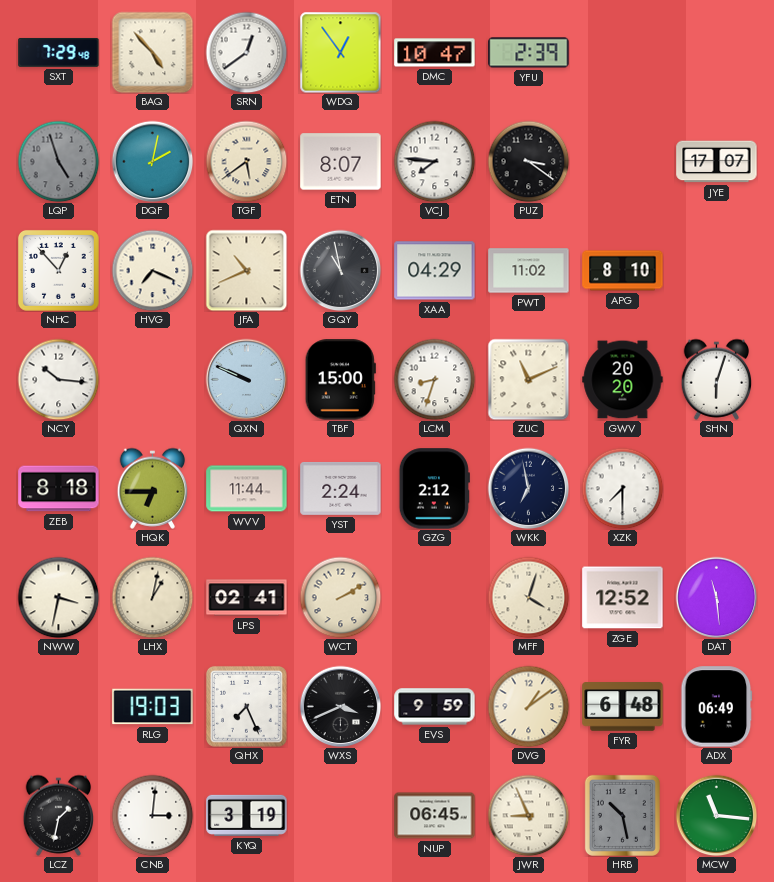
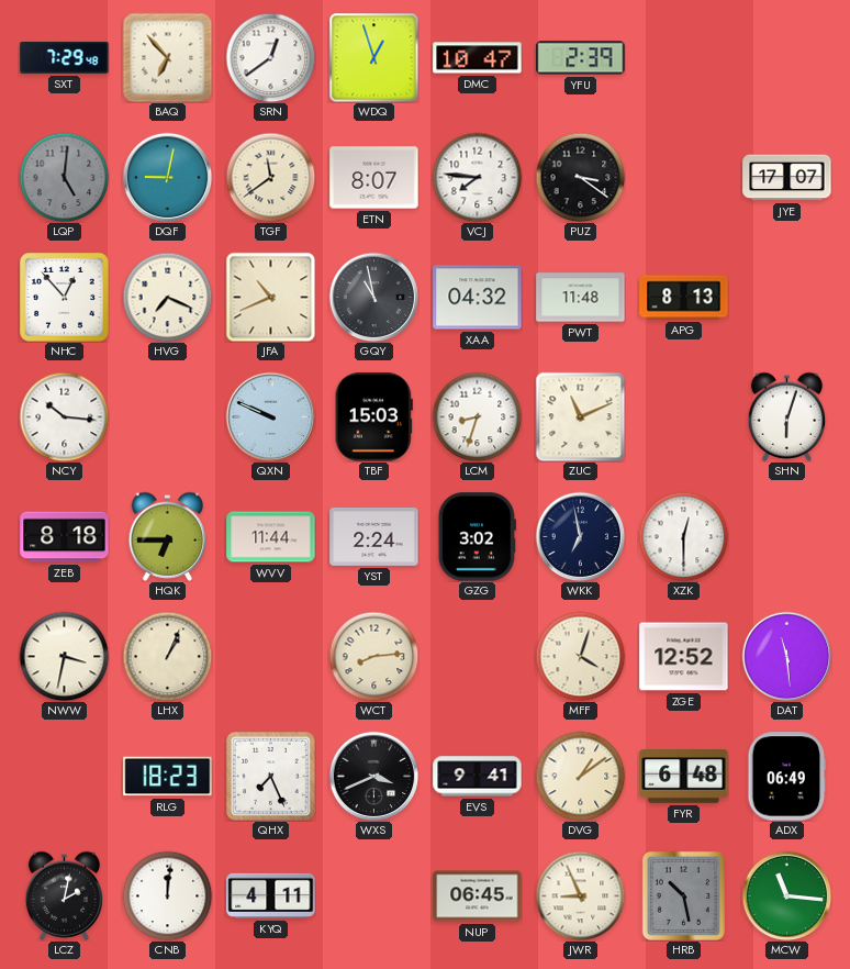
BAQ: 4:53 -> 6:53 (167, 57)
WDQ: 12:54 -> 12:57 (373, 57)
LQP: 4:57 -> 5:01 (64, 177)
DQF: 2:02 -> 9:02 (167, 177)
TGF: 5:39 -> 11:39 (270, 177)
XAA: 04:29 -> 04:32 (478, 298)
PWT: 11:02 -> 11:48 (581, 298)
APG: 8:10 -> 8:13 (684, 298)
TBF: 15:00 -> 15:03 (373, 417)
GWV: 20:20 -> none (623, 380)
GZG: 2:12 -> 3:02 (477, 537)
XZK: 7:30 -> 12:30 (683, 536)
LHX: 1:02 -> 1:04 (167, 656)
LPS: 02:41 -> none (247, 598)
WCT: 2:10 -> 8:14 (373, 656)
RLG: 19:03 -> 18:23 (168, 777)
EVS: 9:59 -> 9:41 (478, 777)
LCZ: 1:32 -> 2:02 (65, 895)
CNB: 3:01 -> 12:01 (167, 895)
KYQ: 3:19 -> 4:11 (271, 895)
